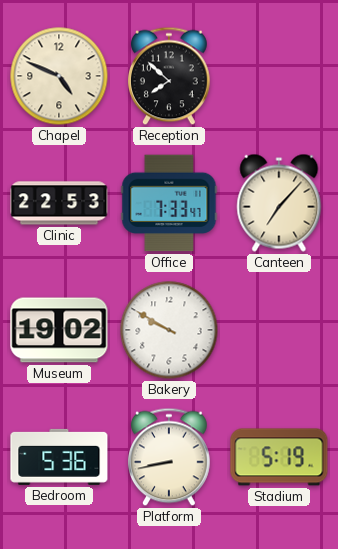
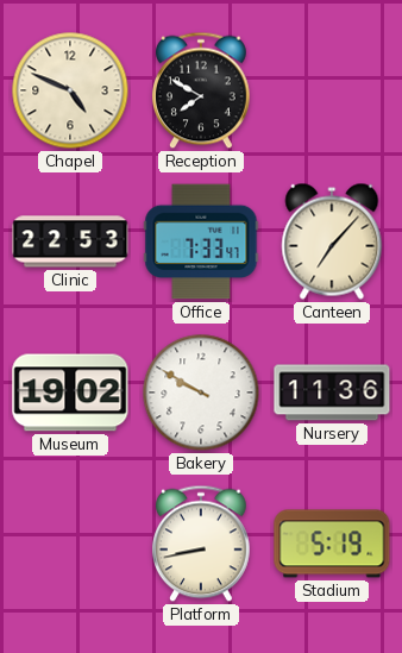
Reception: 7:52 -> 7:50 (202, 90)
Nursery: none -> 11:36 (332, 393)
Bedroom: 5:36 -> none (59, 457)
